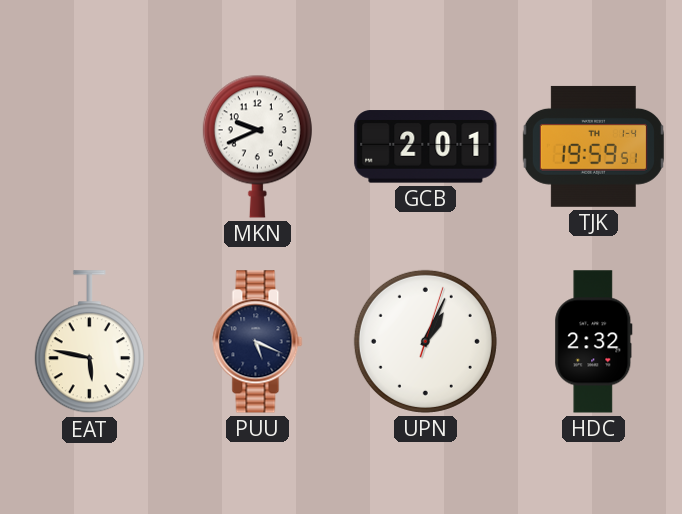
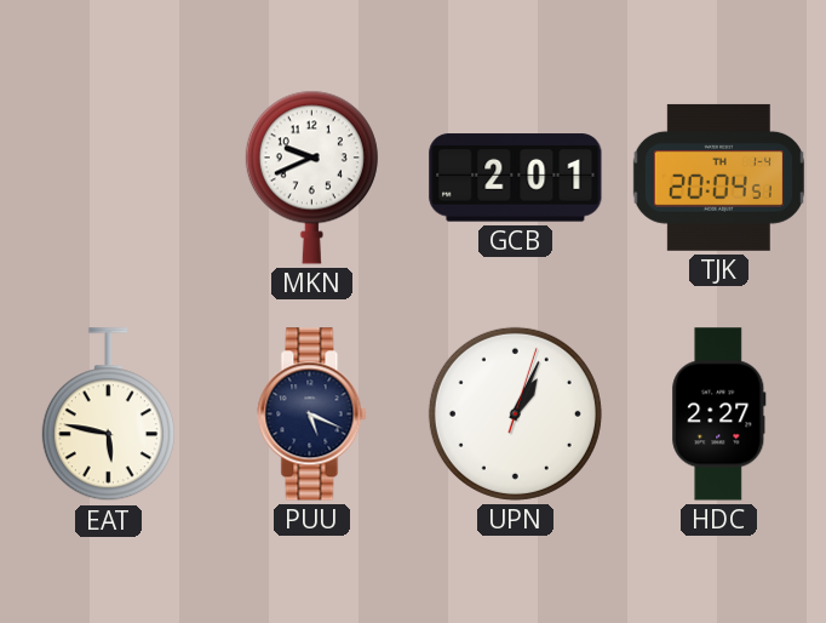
TJK: 19:59 -> 20:04 (718, 177)
HDC: 2:32 -> 2:27 (719, 415)
